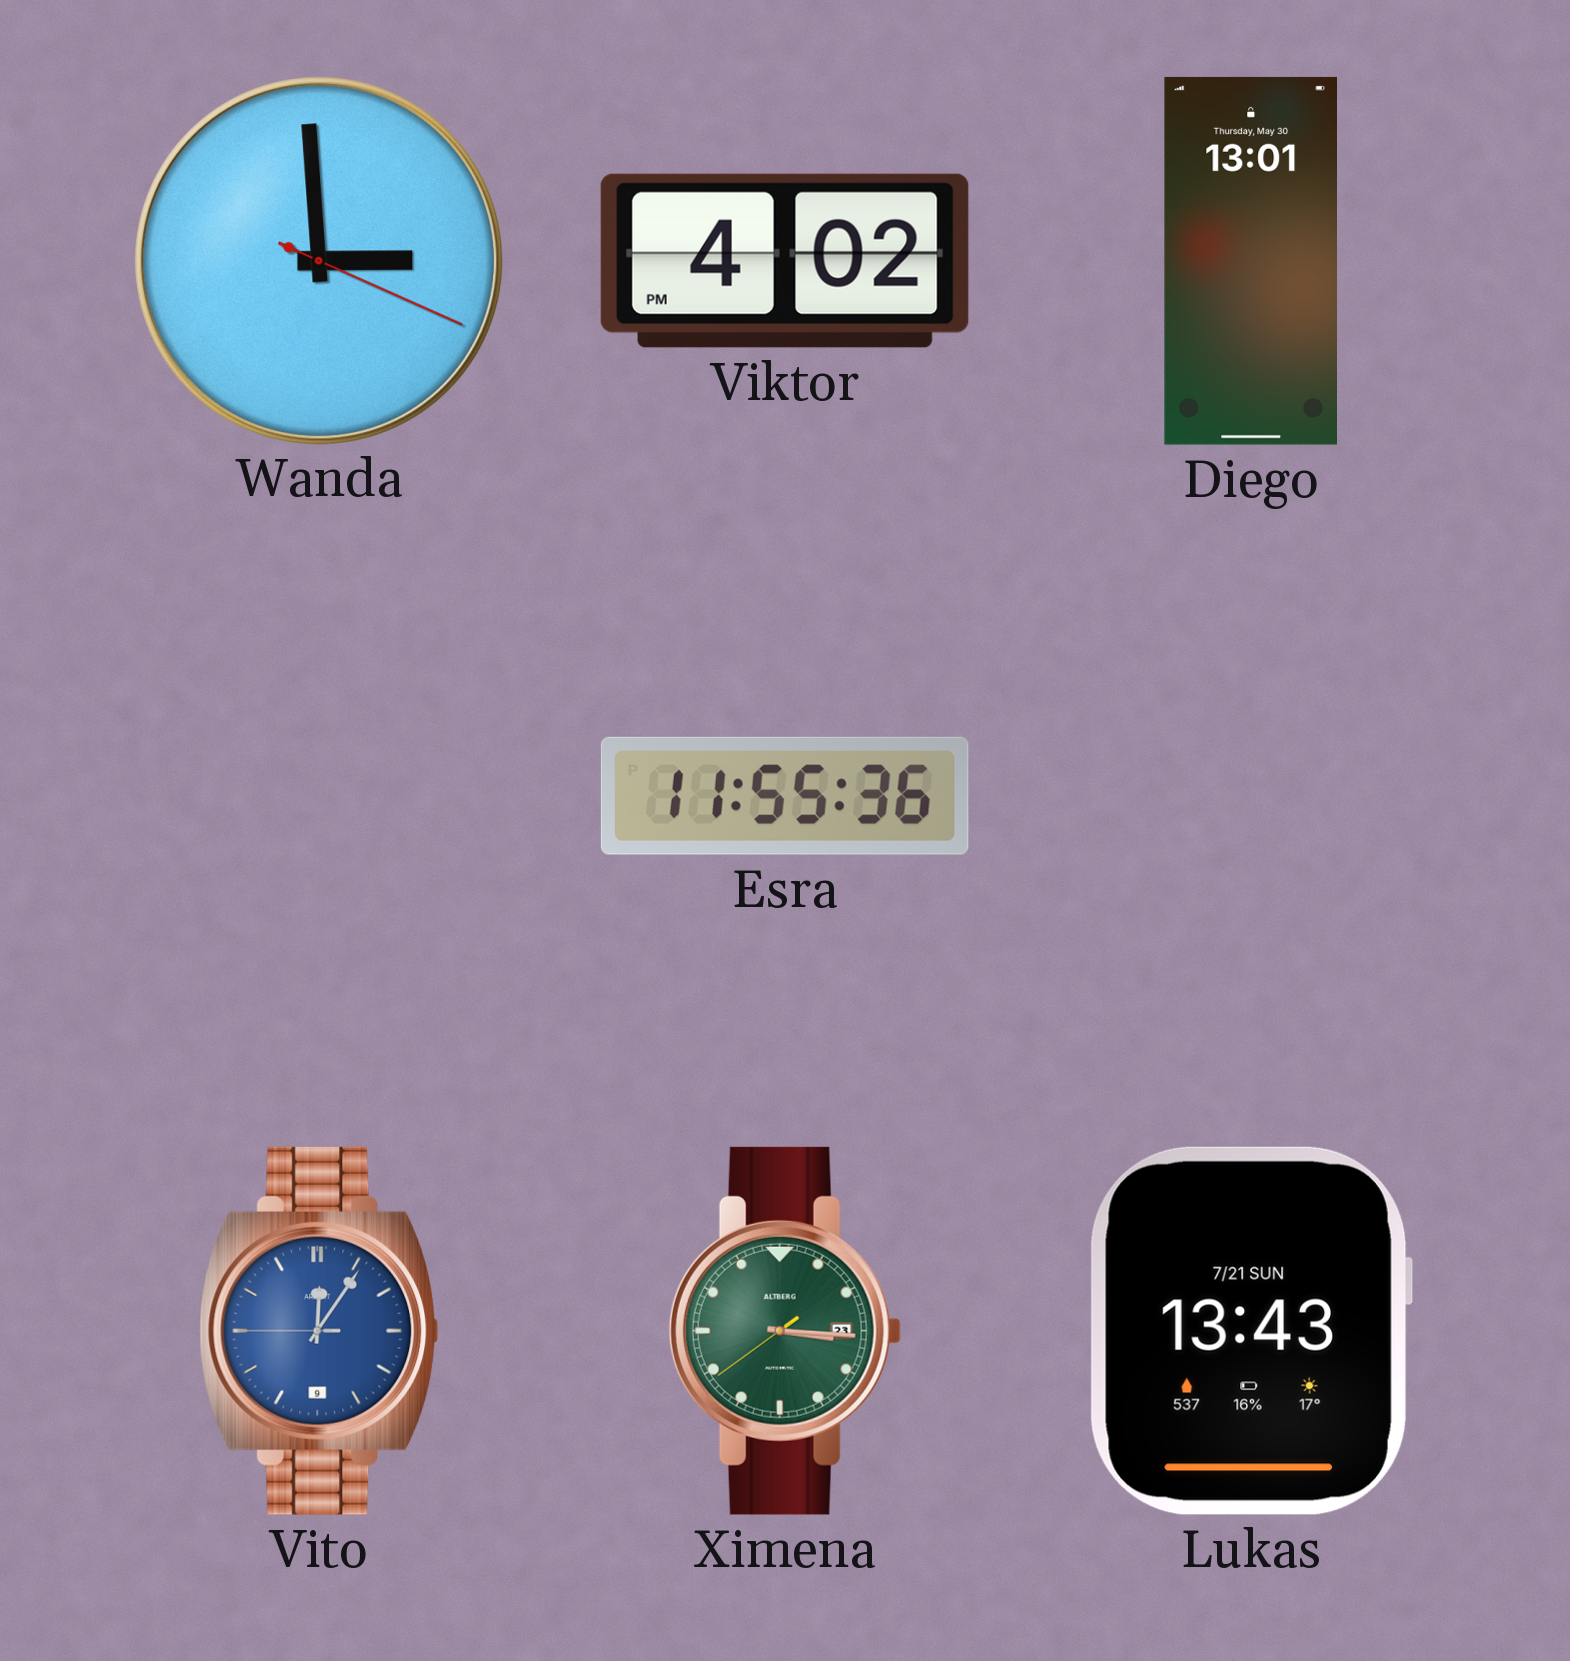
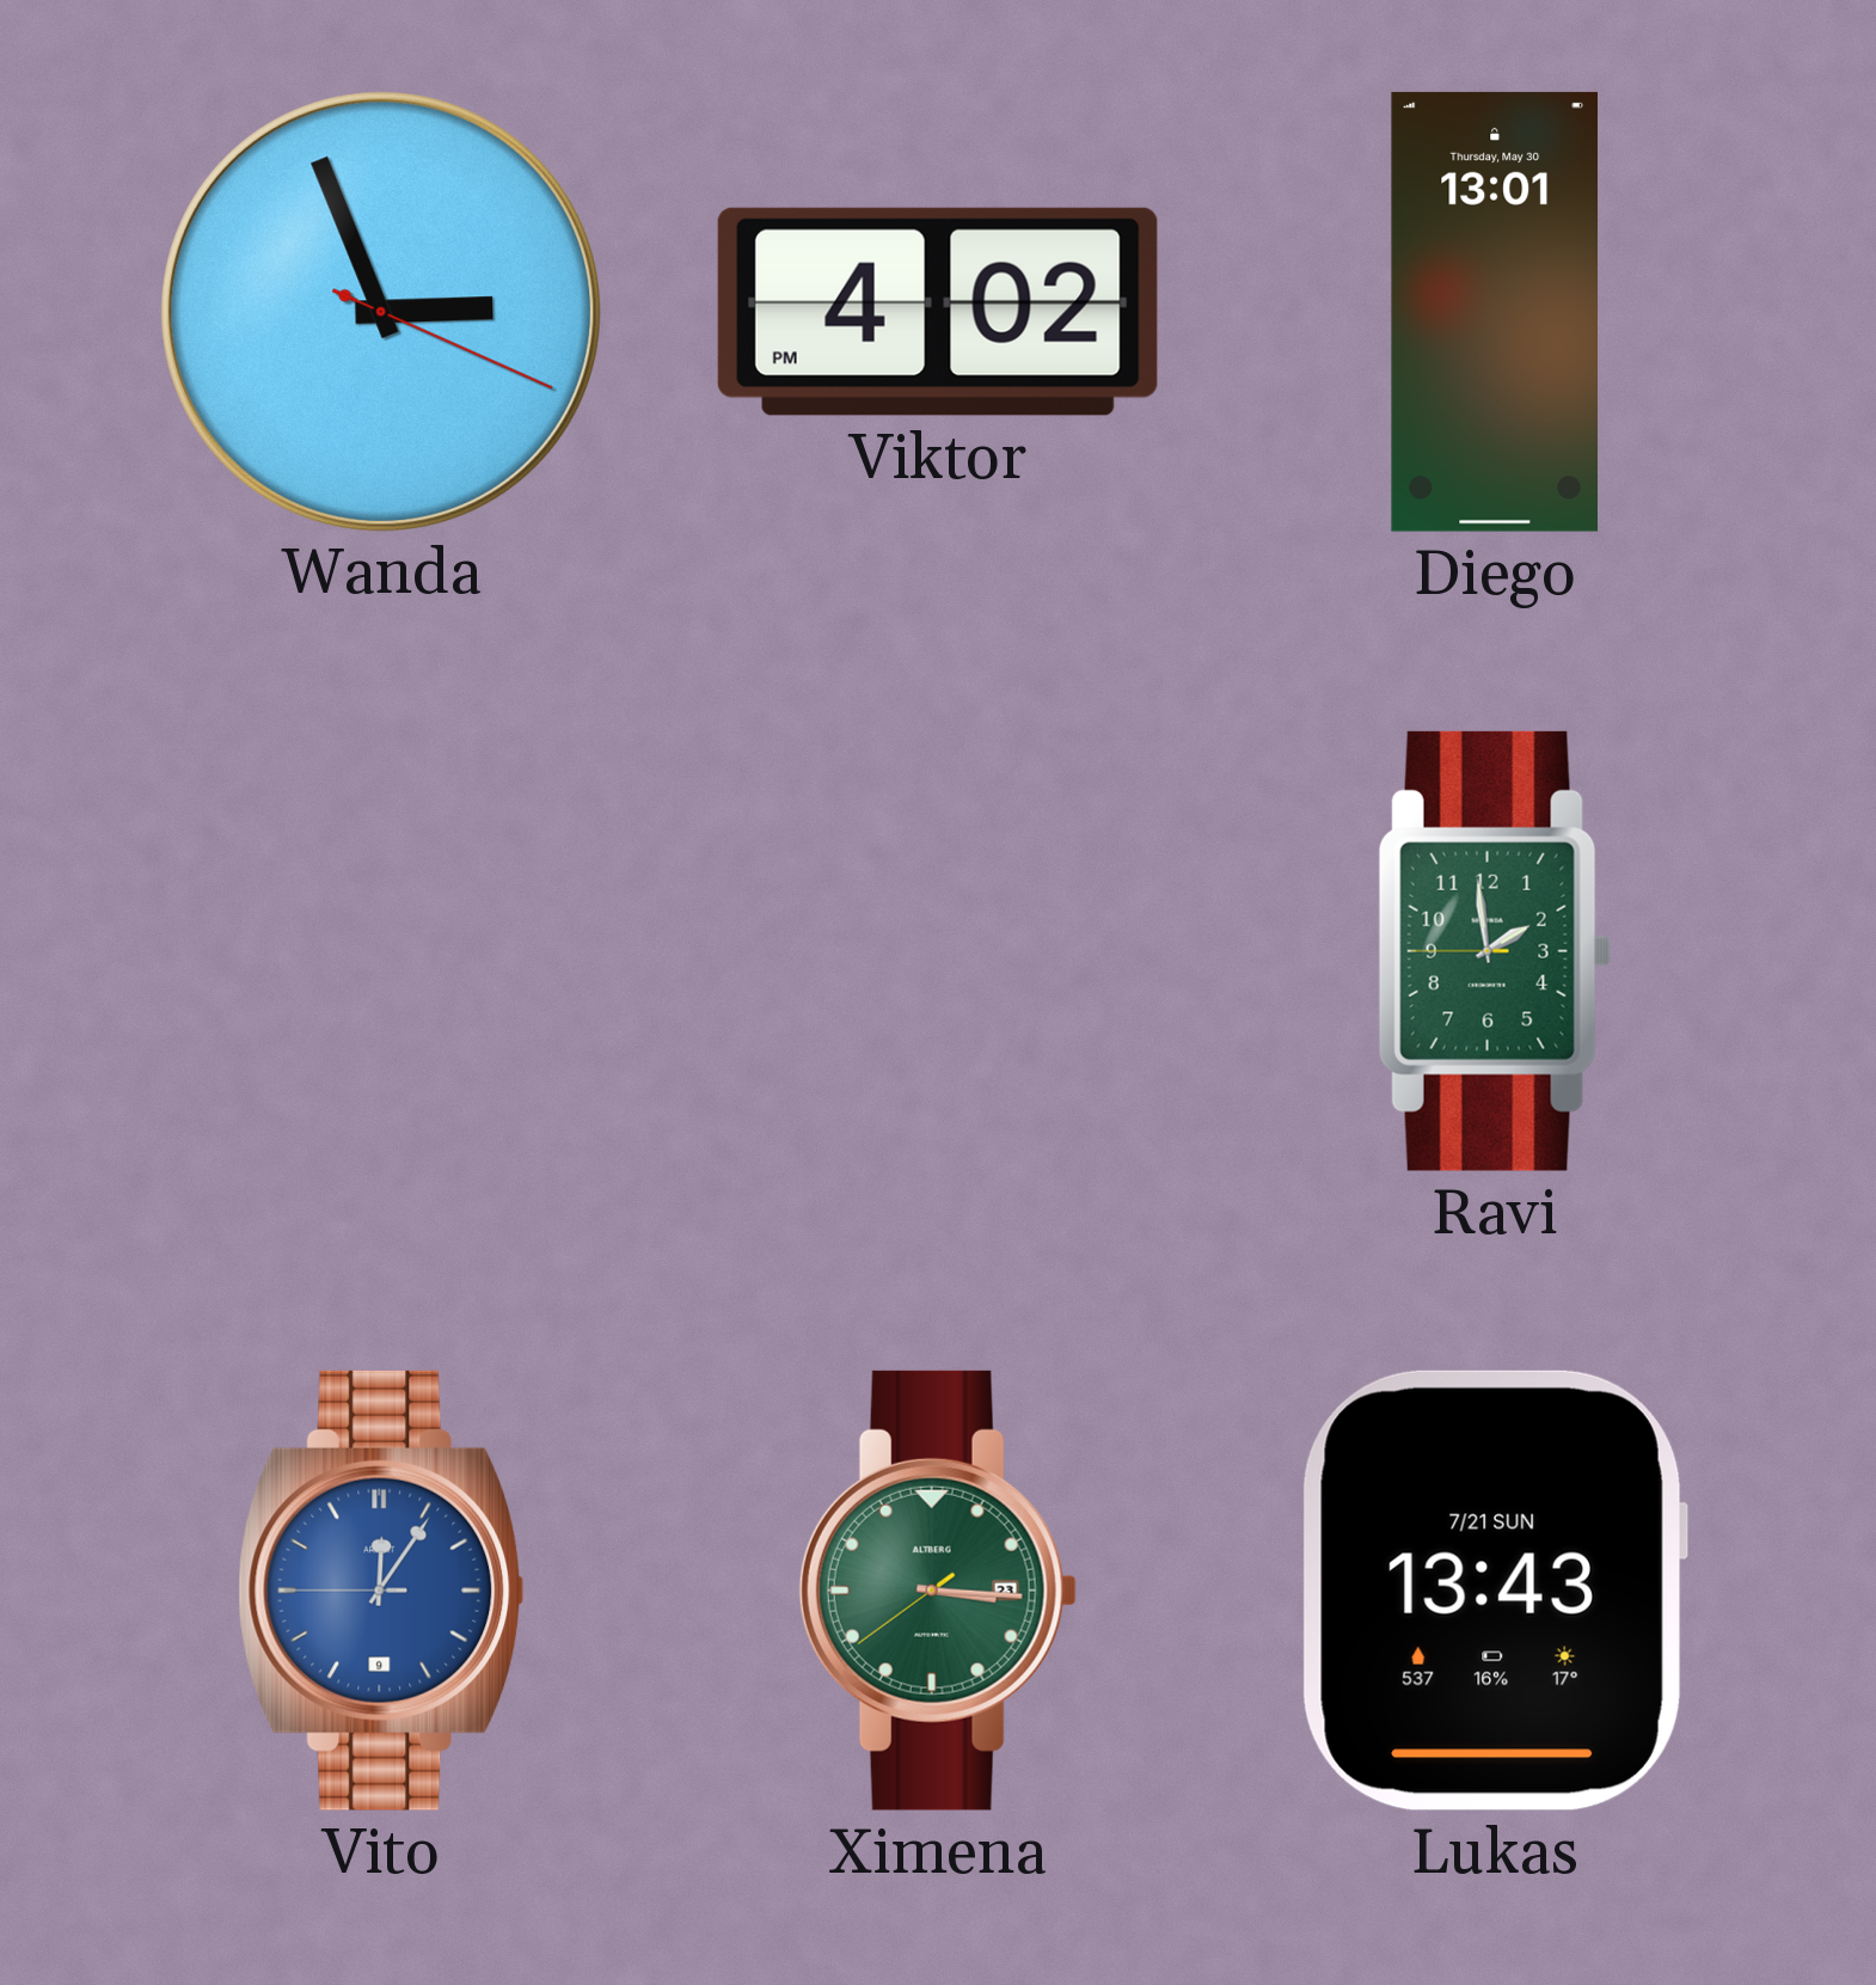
Wanda: 2:59 -> 2:56 (380, 311)
Esra: 11:55 -> none (785, 796)
Ravi: none -> 1:58 (1495, 951)
